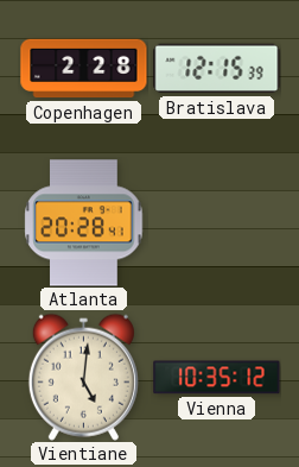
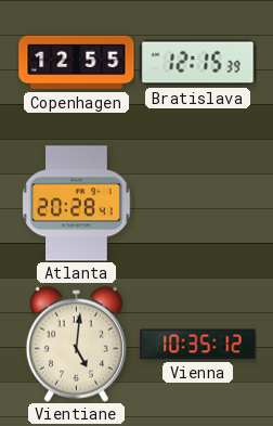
Copenhagen: 2:28 -> 12:55 (77, 63)
